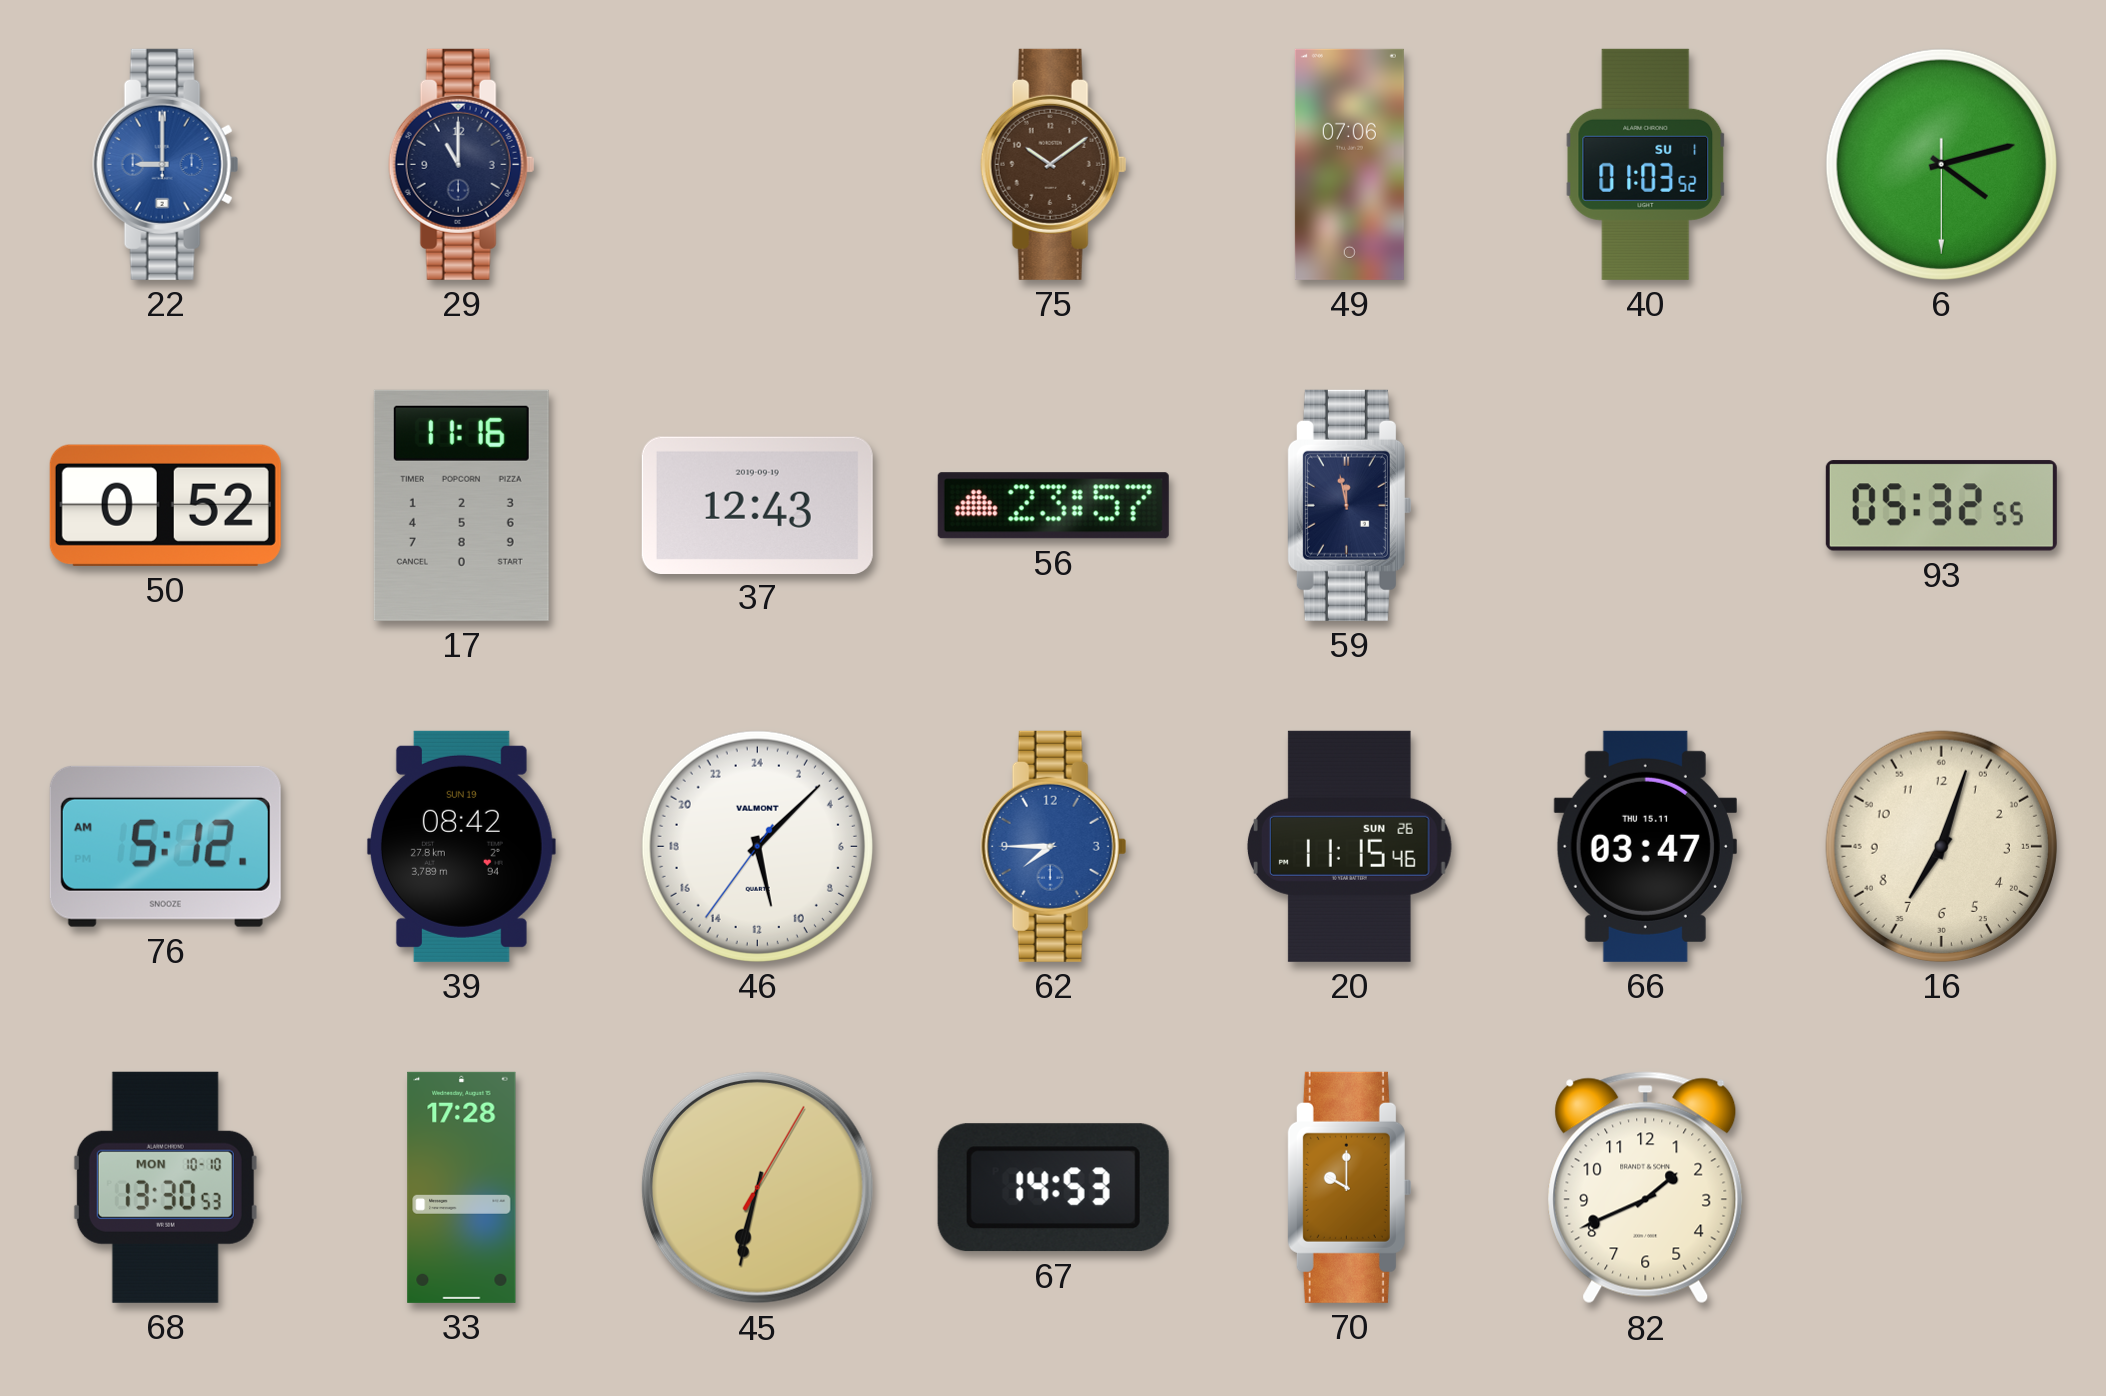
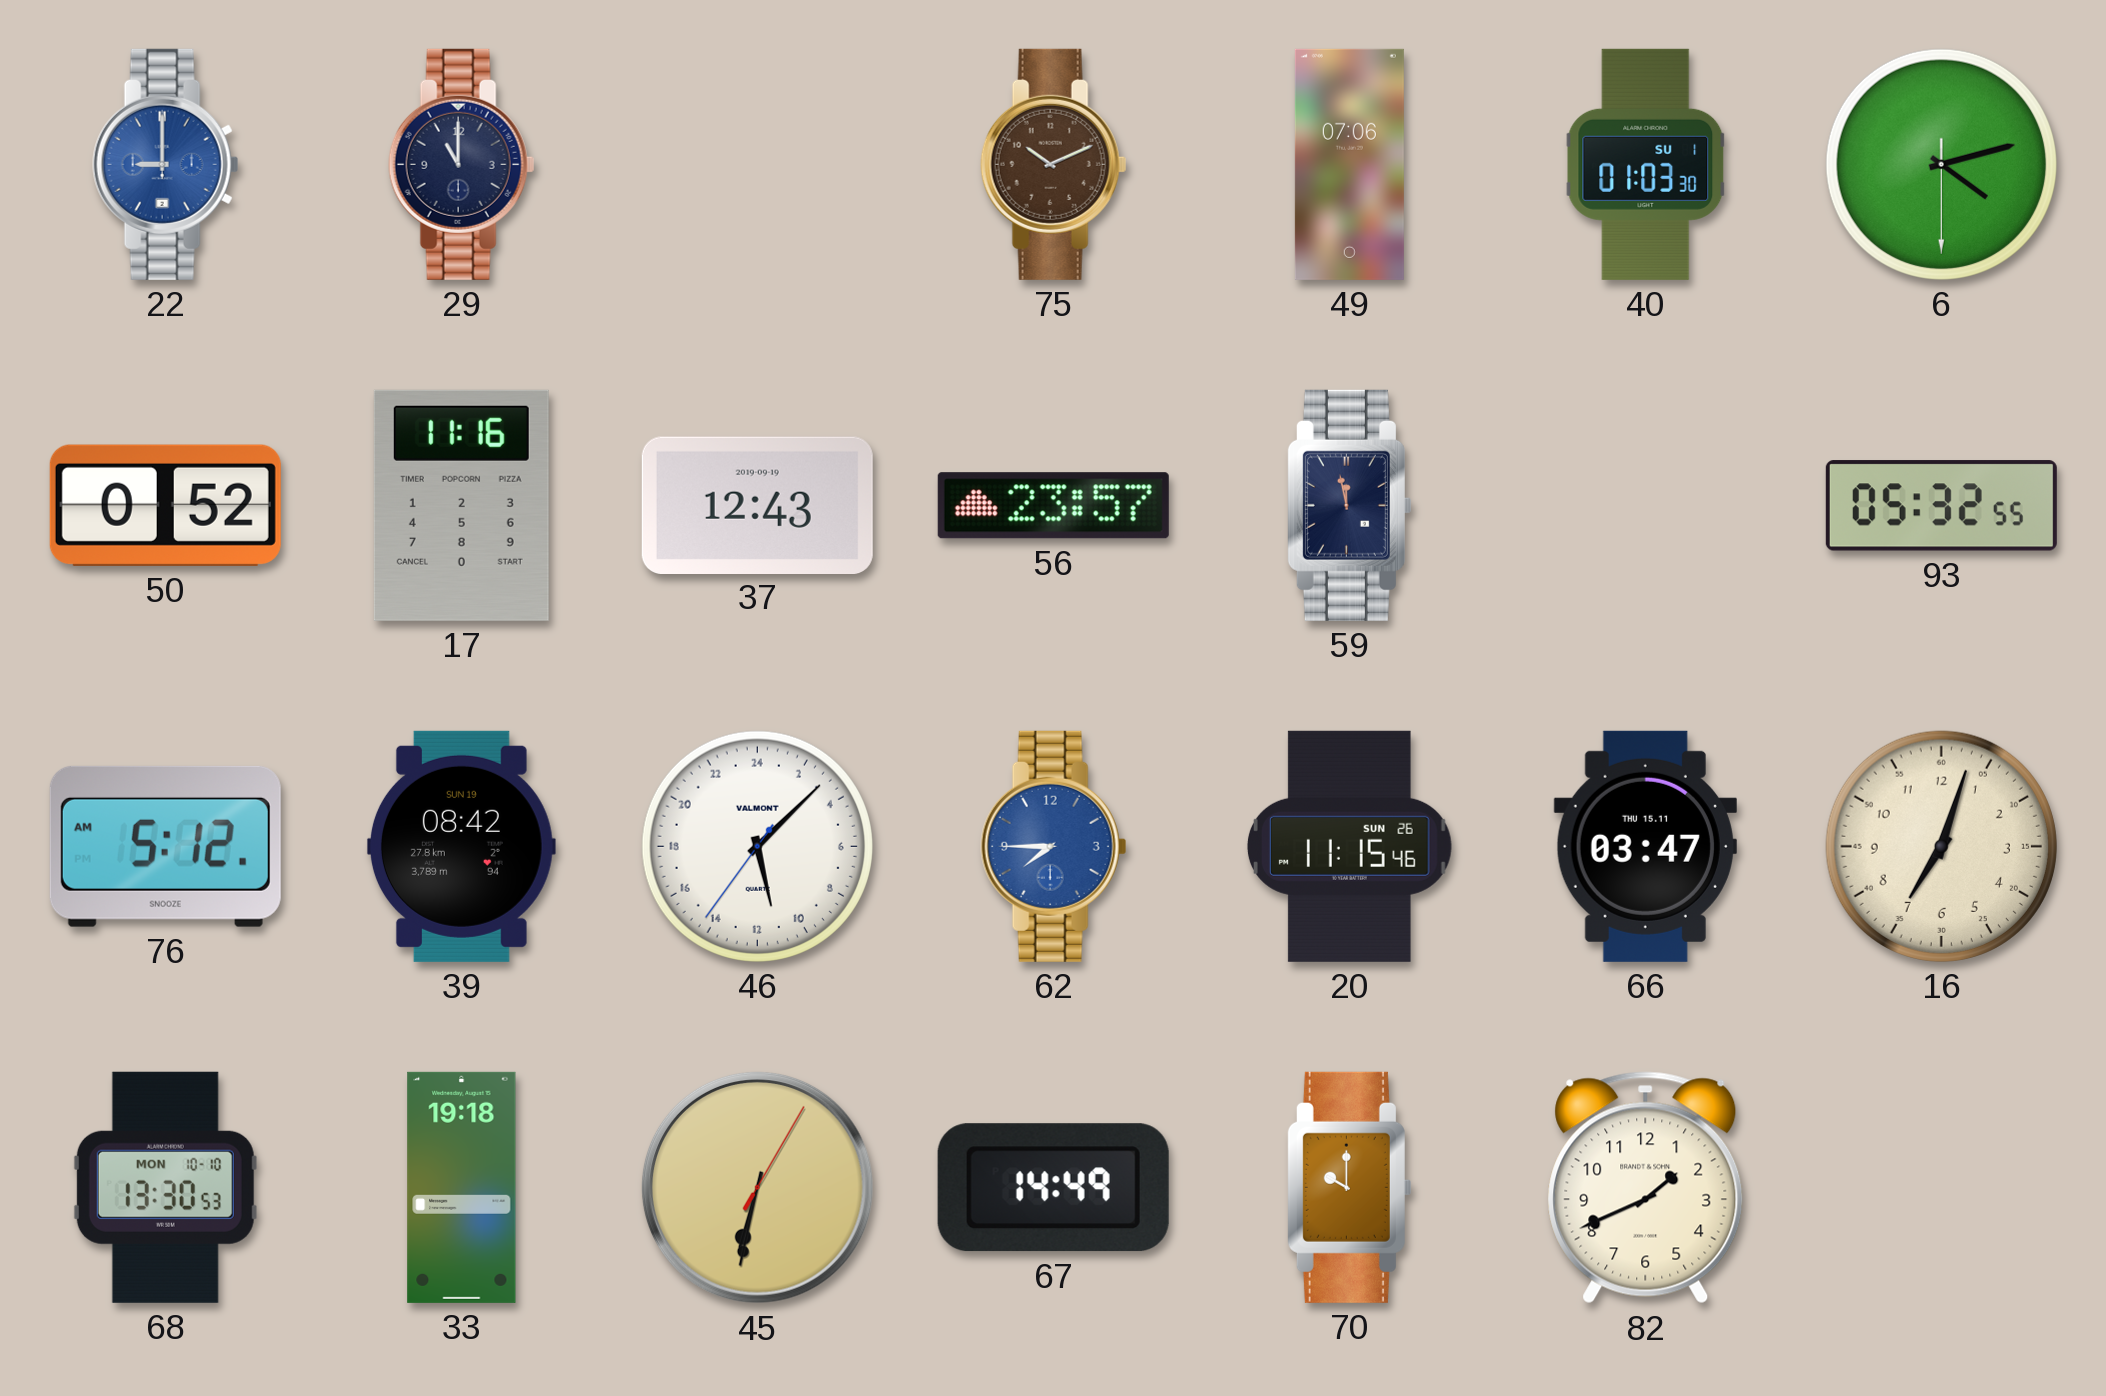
75: 10:09 -> 10:11 (1054, 164)
40: 01:03:52 -> 01:03:30 (1646, 164)
33: 17:28 -> 19:18 (462, 1187)
67: 14:53 -> 14:49 (1053, 1188)
